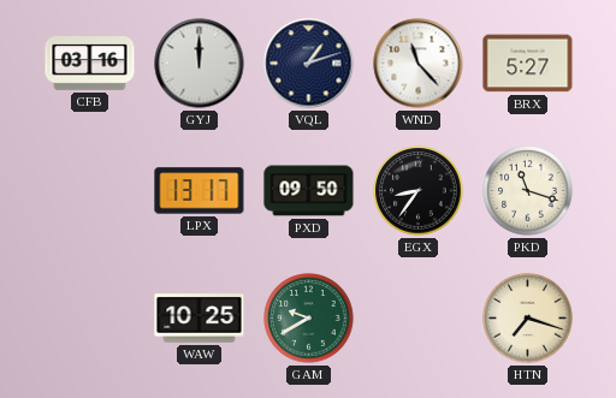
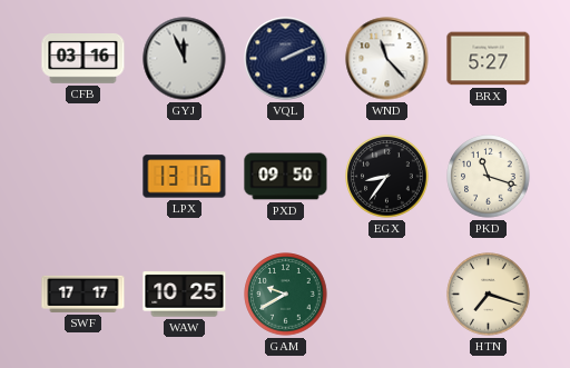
GYJ: 12:00 -> 11:56 (185, 59)
VQL: 1:12 -> 2:11 (286, 59)
LPX: 13:17 -> 13:16 (185, 177)
SWF: none -> 17:17 (83, 294)
